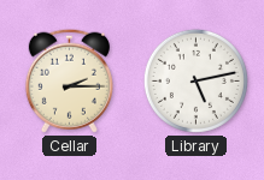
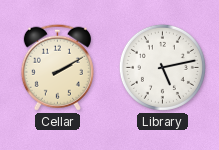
Cellar: 2:15 -> 2:10 (57, 67)
